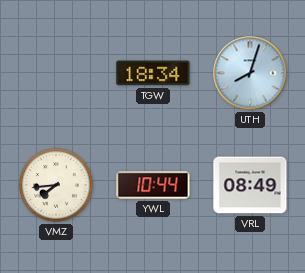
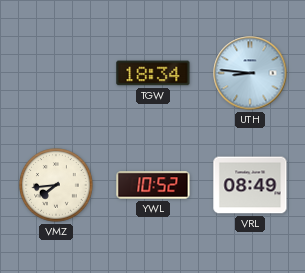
UTH: 8:03 -> 8:46 (250, 73)
YWL: 10:44 -> 10:52 (153, 185)
